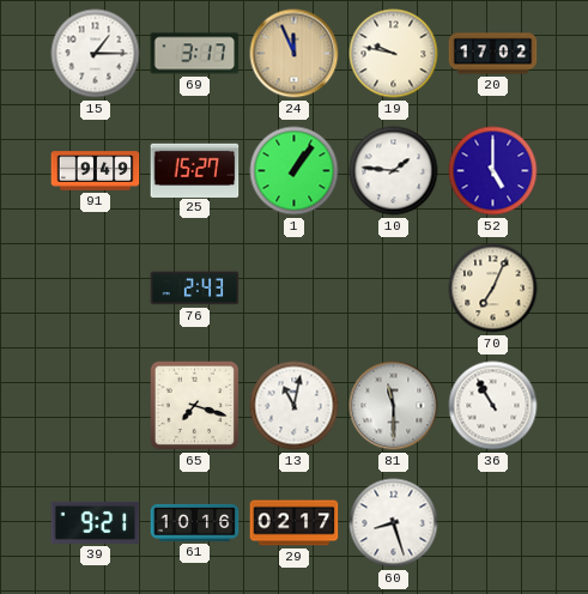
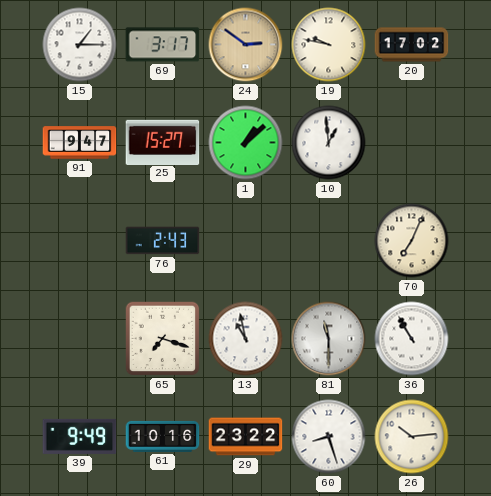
24: 11:56 -> 2:51 (246, 45)
91: 9:49 -> 9:47 (80, 143)
1: 1:06 -> 1:08 (246, 143)
10: 1:46 -> 12:59 (329, 143)
52: 5:00 -> none (493, 171)
13: 11:02 -> 10:58 (246, 339)
39: 9:21 -> 9:49 (80, 436)
29: 02:17 -> 23:22 (246, 437)
26: none -> 10:14 (412, 437)
